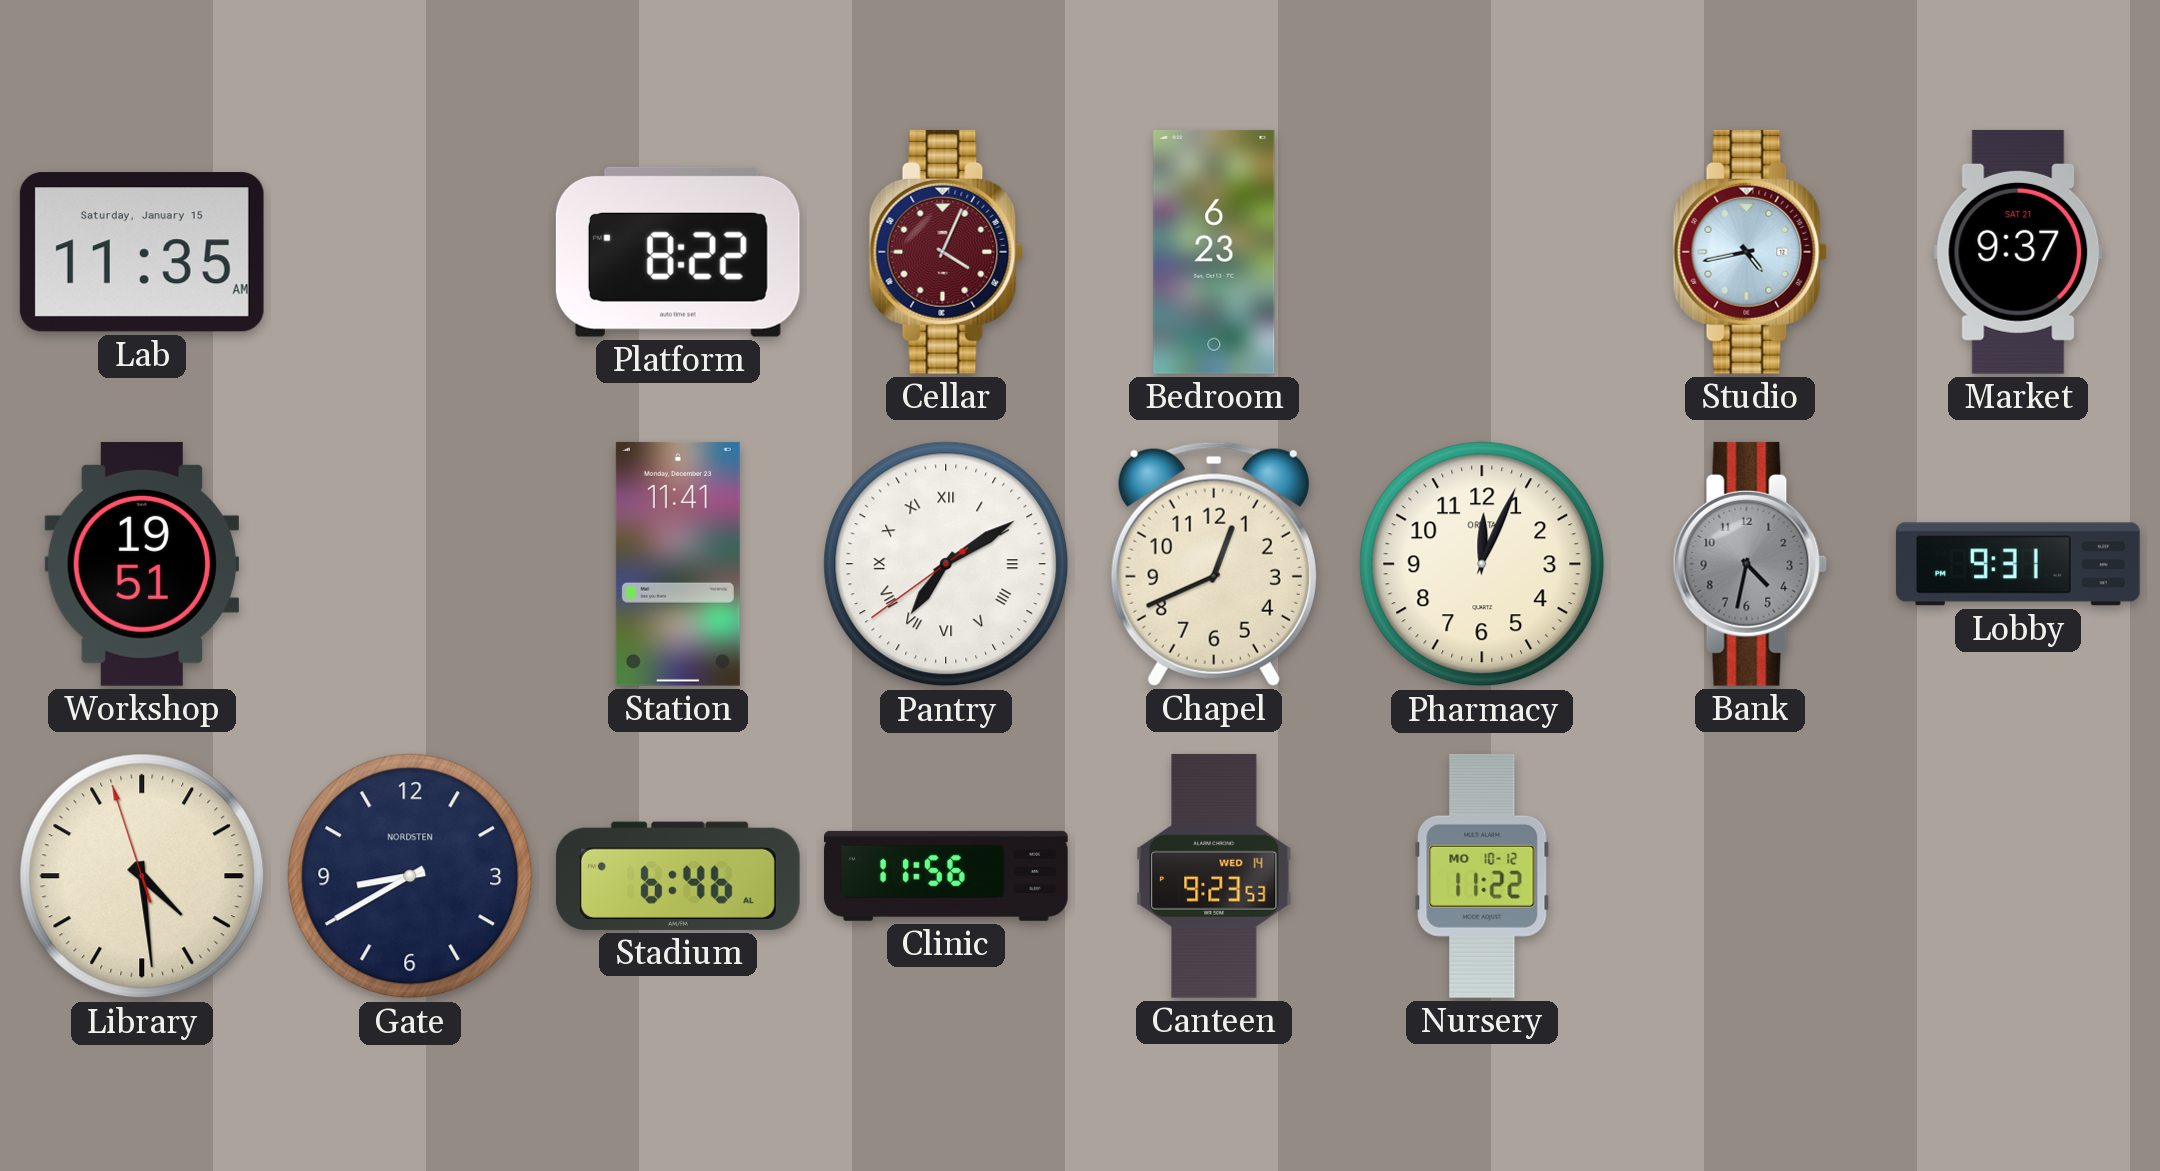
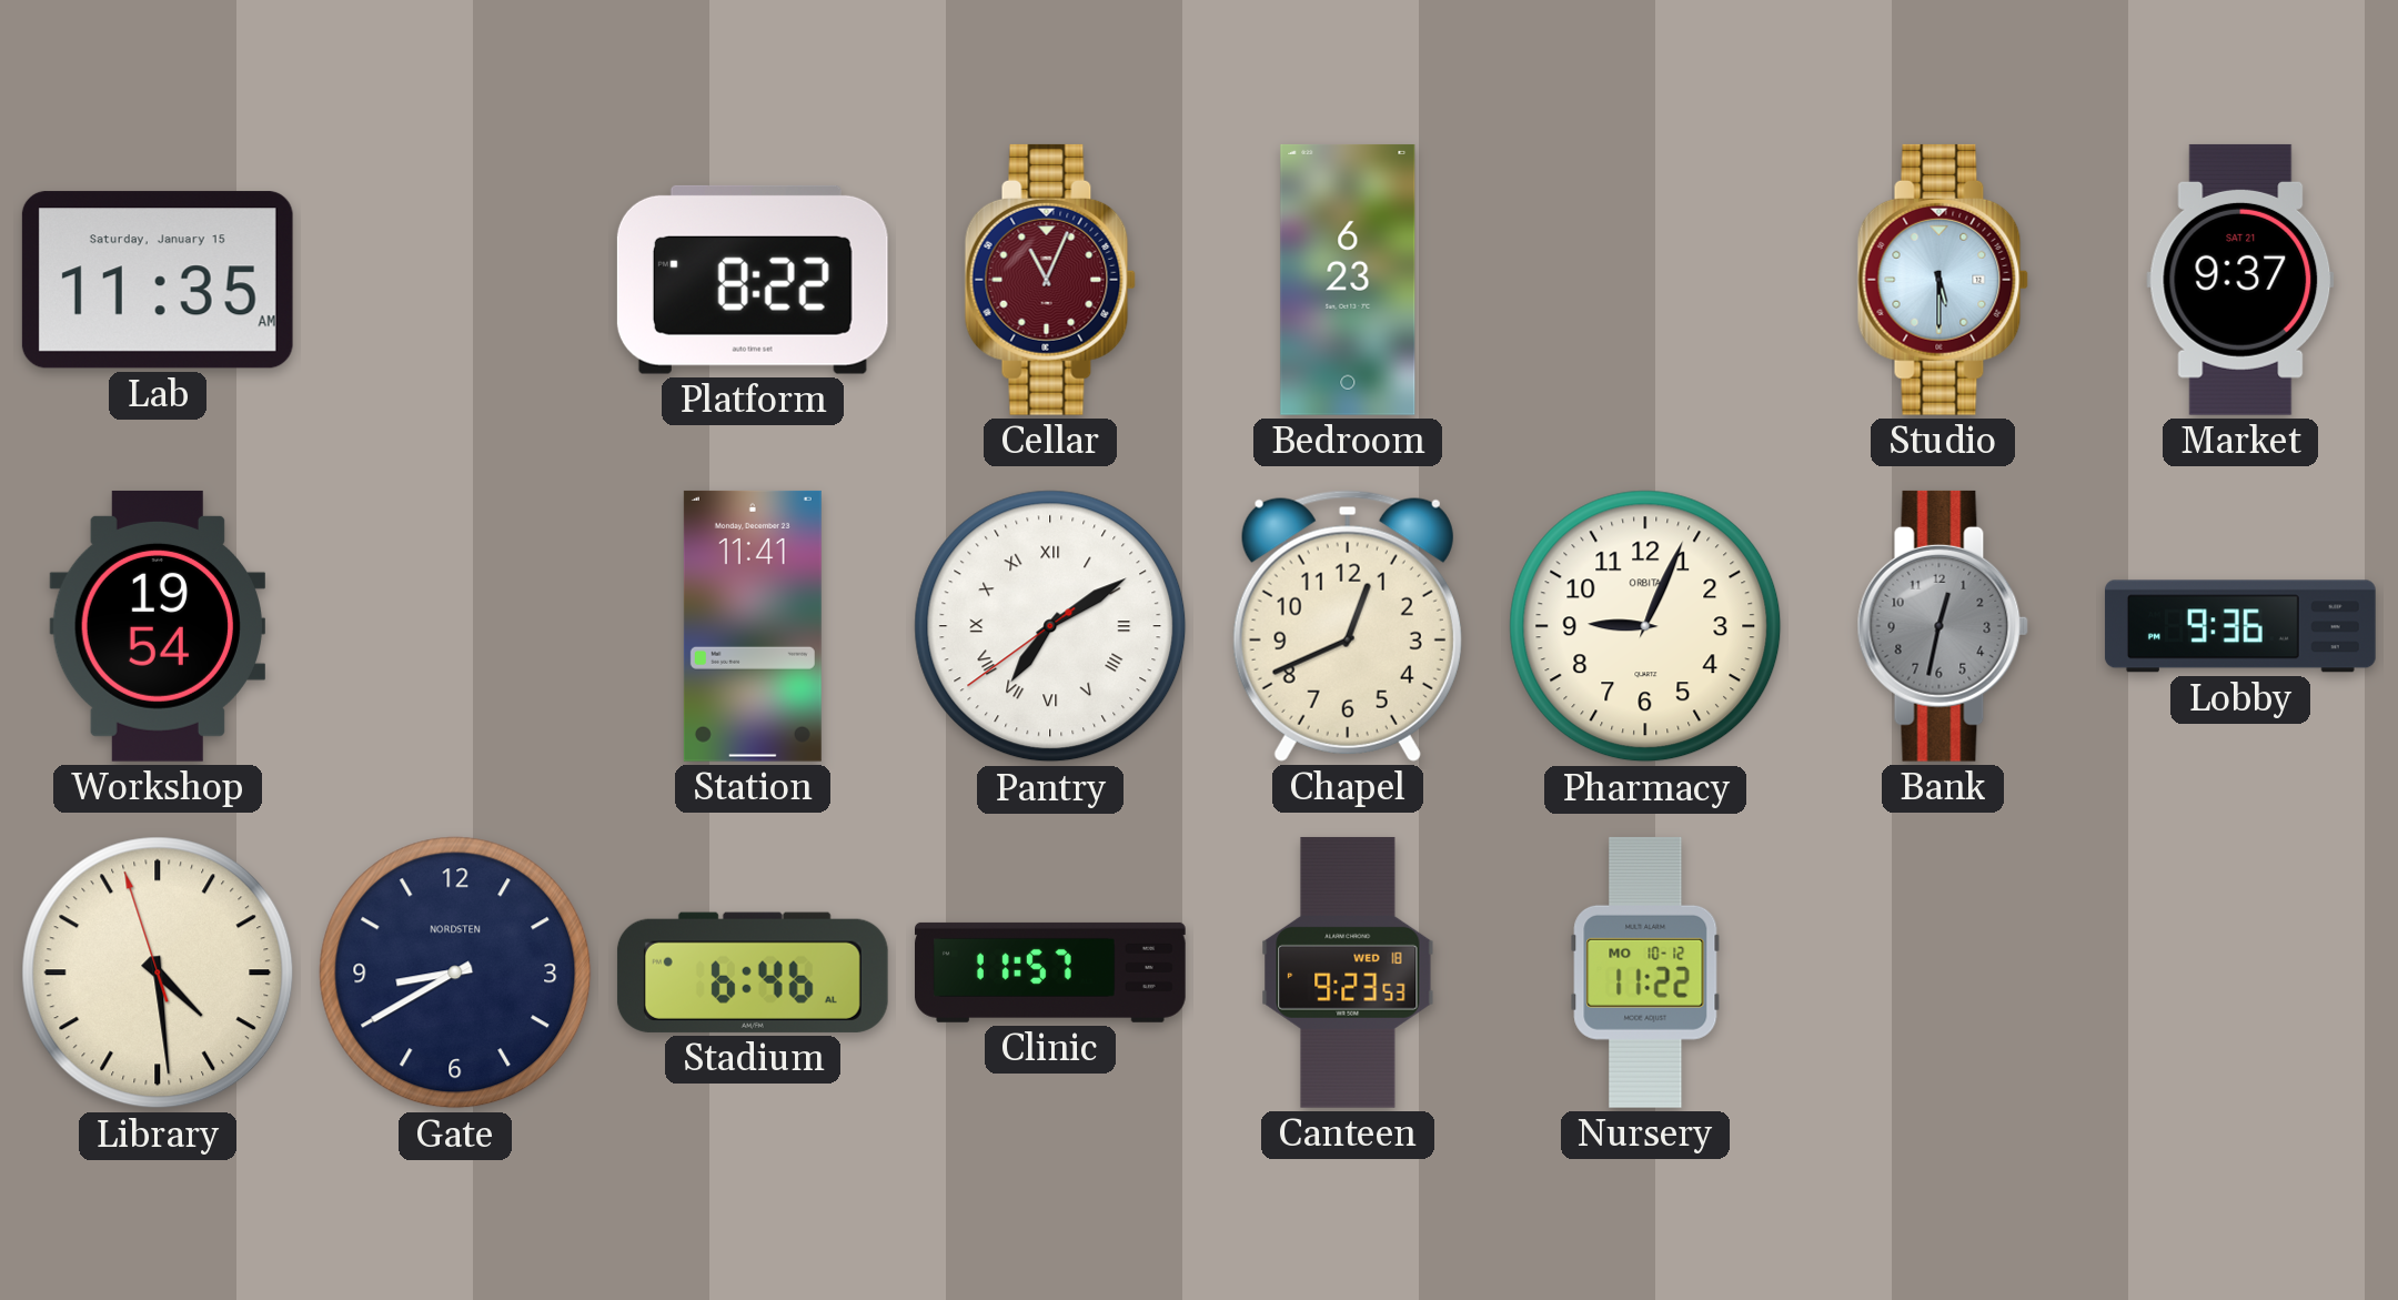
Cellar: 4:04 -> 11:04 (1050, 280)
Studio: 4:43 -> 5:30 (1943, 280)
Workshop: 19:51 -> 19:54 (157, 626)
Pharmacy: 12:04 -> 9:04 (1645, 626)
Bank: 4:32 -> 12:32 (1943, 626)
Lobby: 9:31 -> 9:36 (2240, 626)
Clinic: 11:56 -> 11:57 (1051, 973)
Canteen date: WED 14 -> WED 18 (1348, 973)
